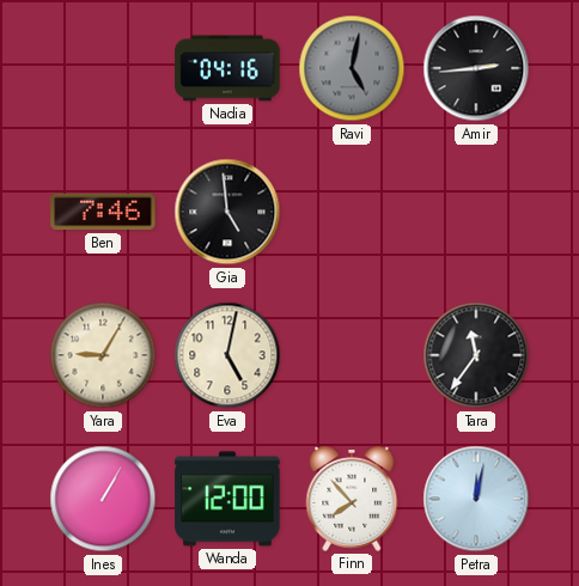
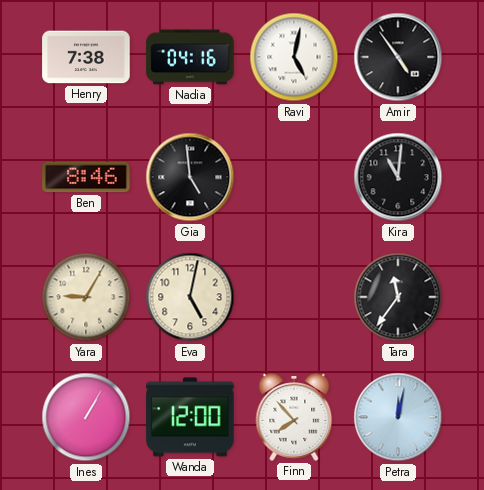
Henry: none -> 7:38 (86, 57)
Ravi dial: grey -> white (294, 57)
Amir: 2:44 -> 4:54 (398, 57)
Ben: 7:46 -> 8:46 (86, 177)
Kira: none -> 11:01 (398, 177)
